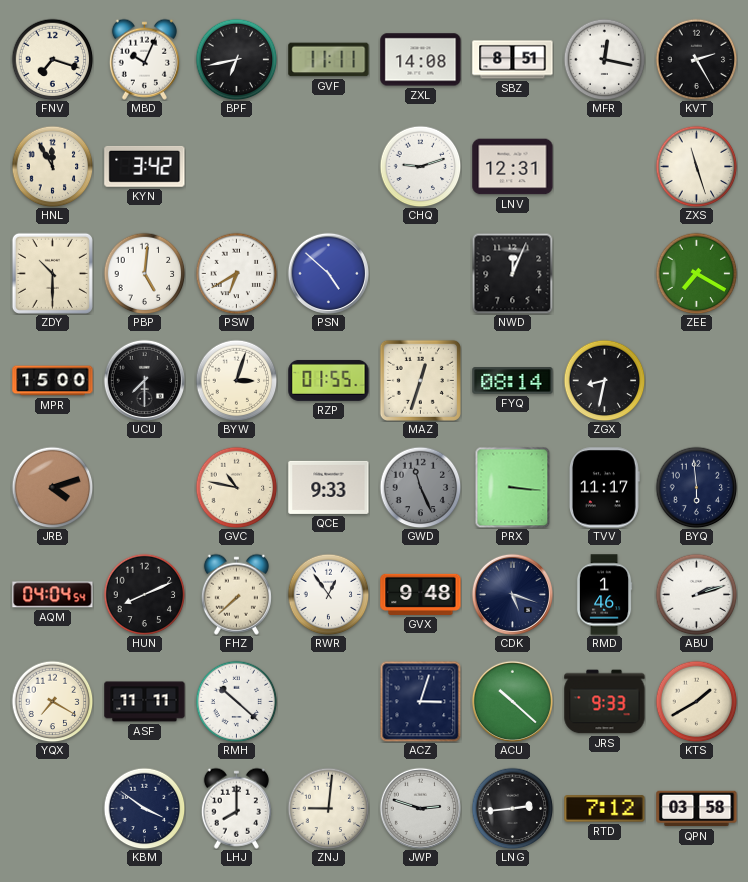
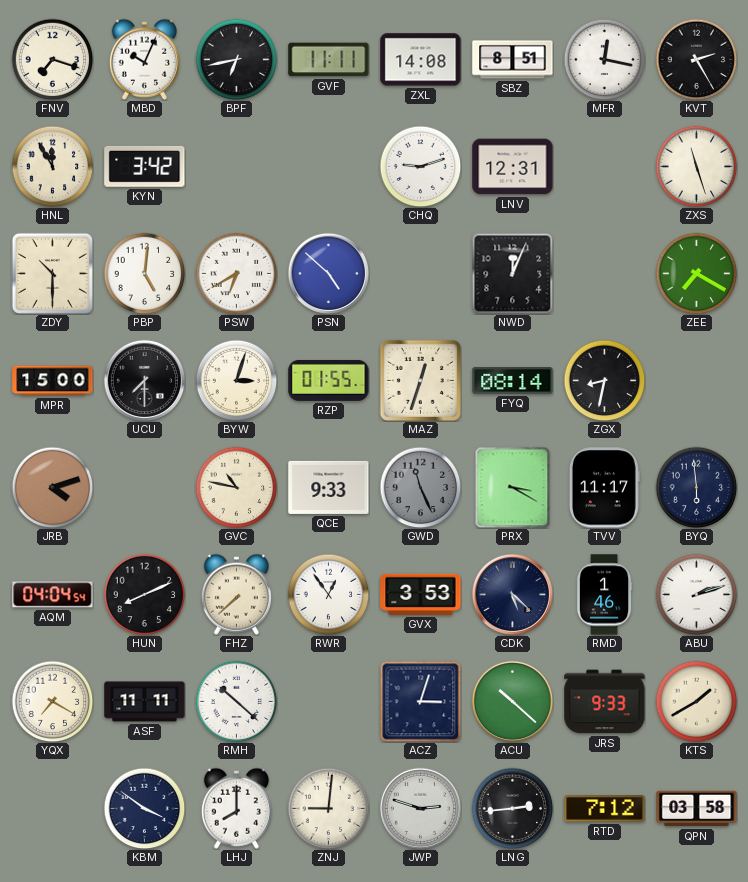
PRX: 3:16 -> 3:20 (513, 487)
GVX: 9:48 -> 3:53 (421, 594)
CDK: 5:18 -> 5:22 (512, 594)
